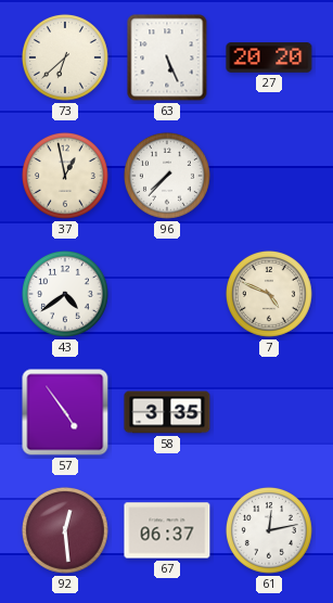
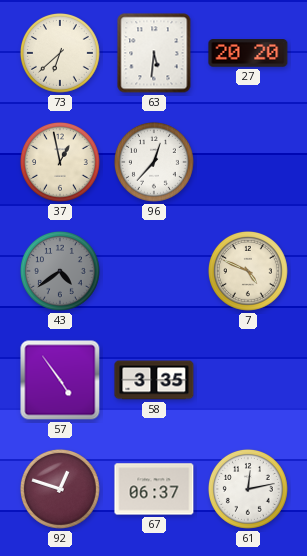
63: 5:26 -> 5:31 (154, 53)
96: 7:37 -> 12:37 (154, 162)
43 dial: white -> grey (60, 271)
92: 12:29 -> 12:48 (60, 489)
